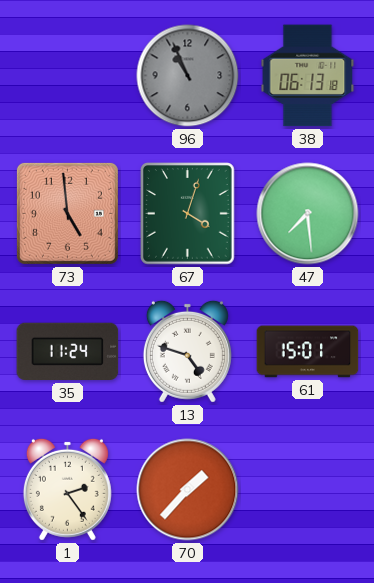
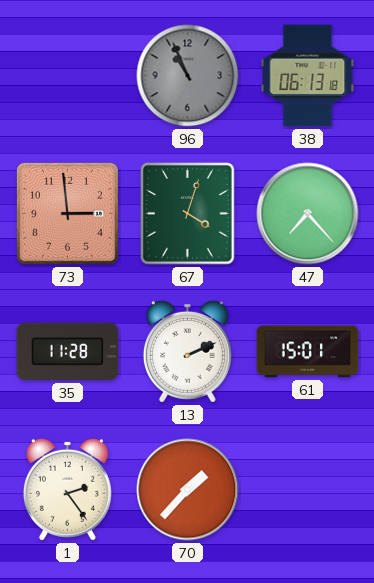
73: 4:59 -> 2:59 (67, 213)
47: 7:29 -> 7:23 (308, 214)
35: 11:24 -> 11:28 (68, 352)
13: 4:48 -> 2:11 (187, 351)
